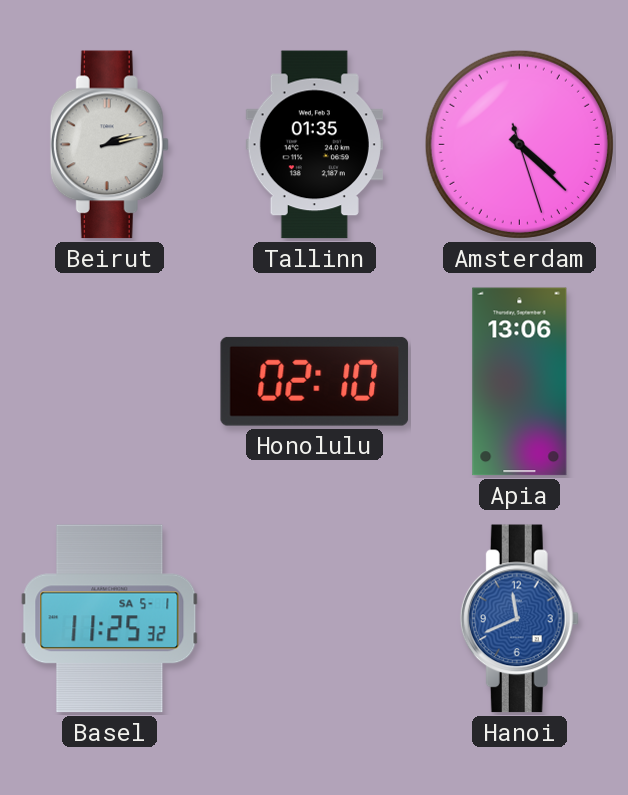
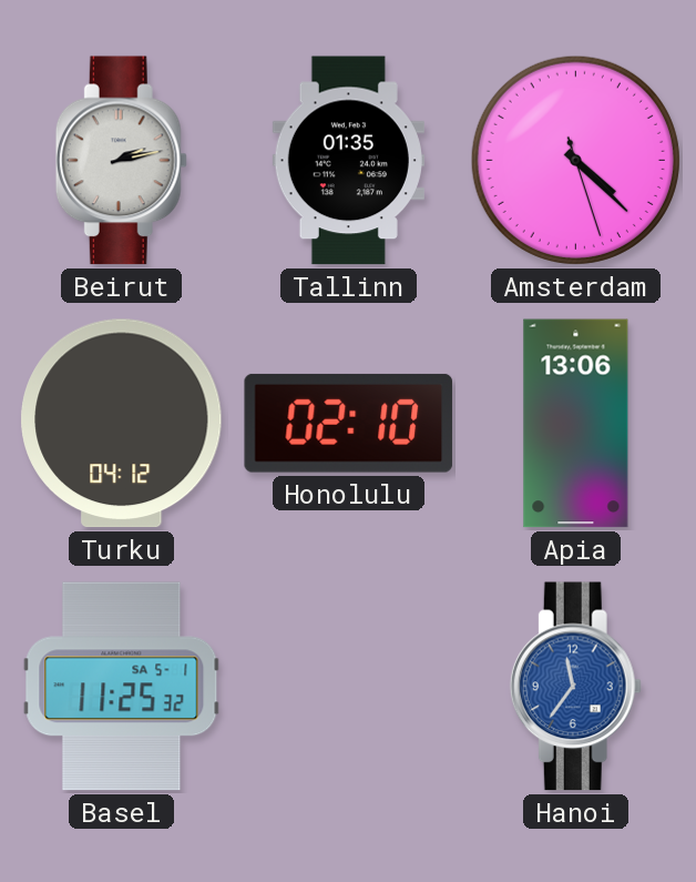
Turku: none -> 04:12 (122, 424)
Hanoi: 11:41 -> 11:36 (575, 687)
